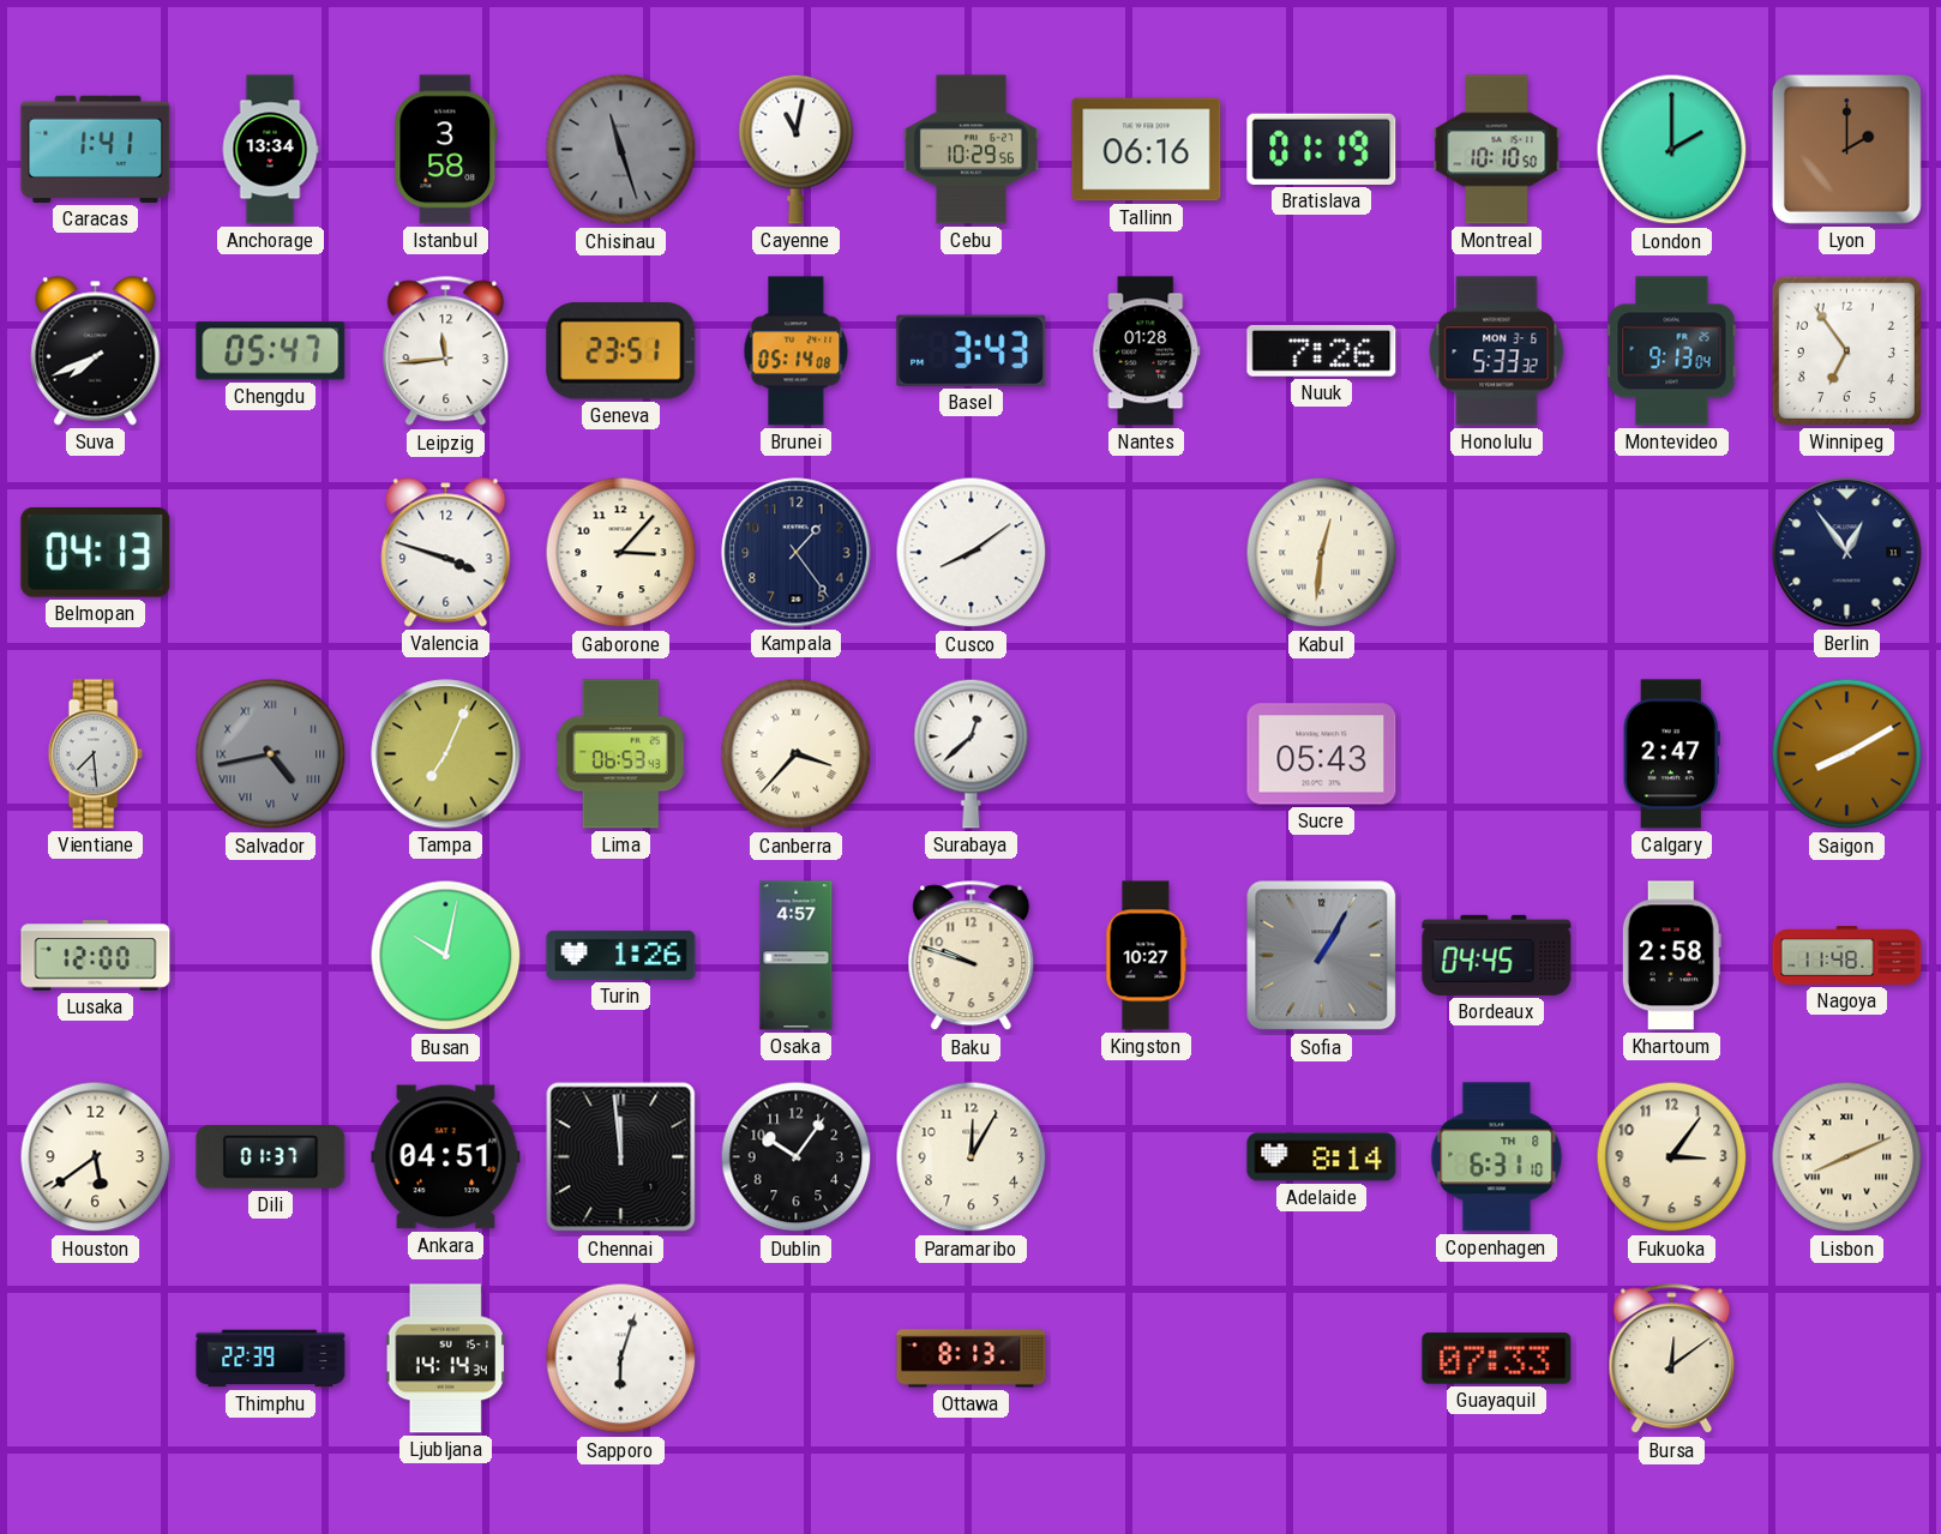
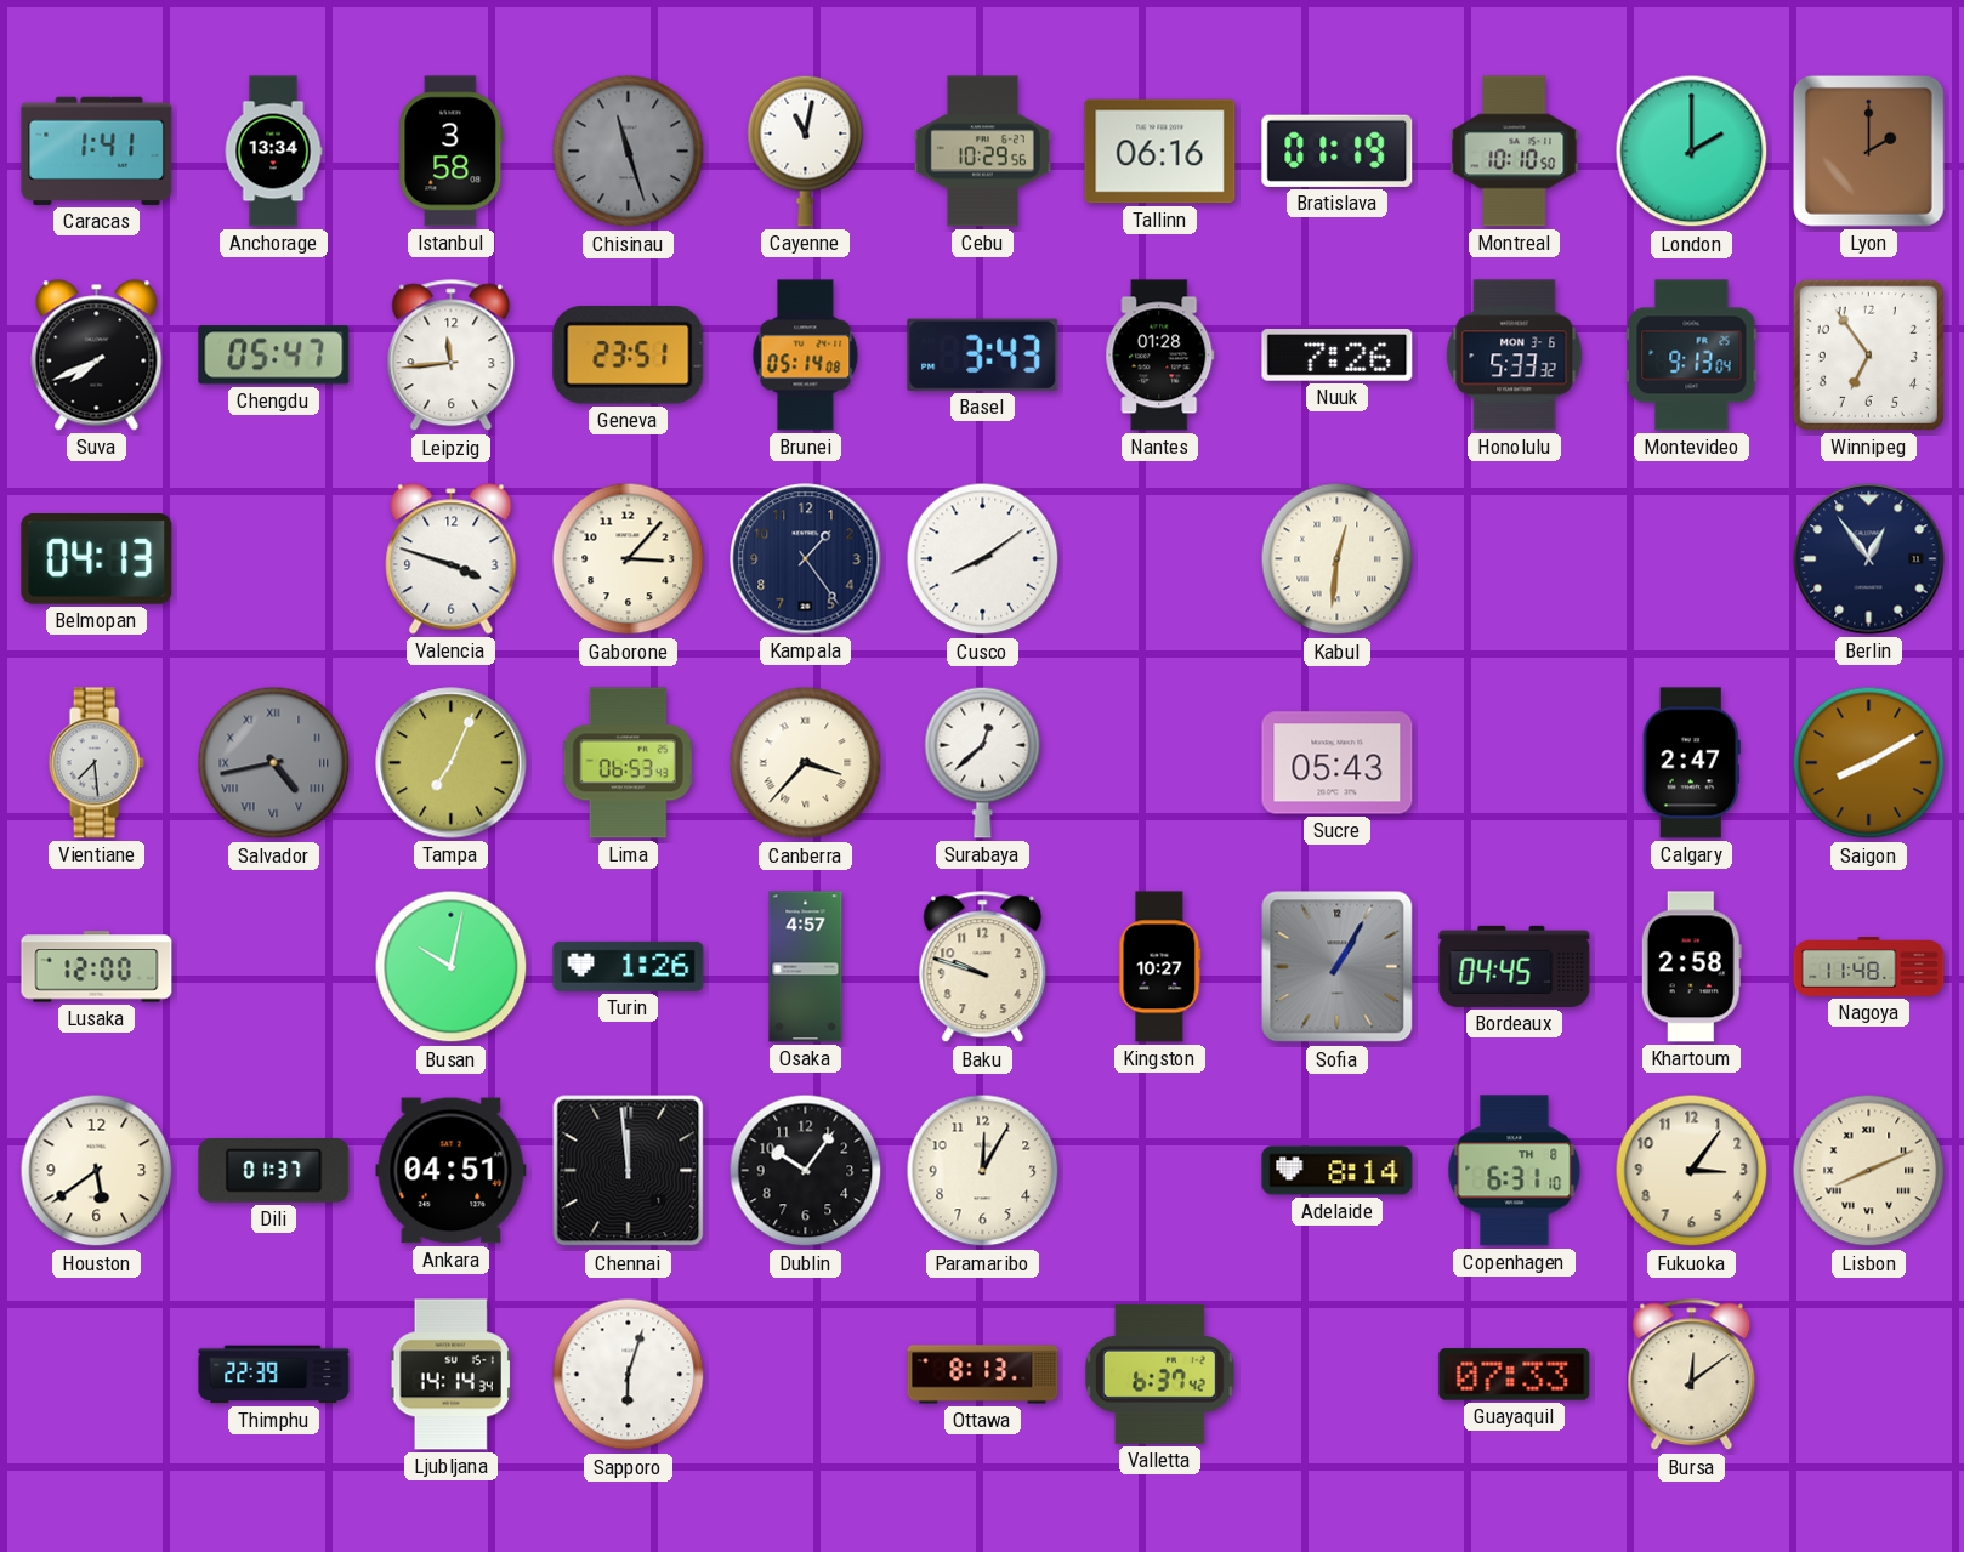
Valletta: none -> 6:37 (1159, 1374)
